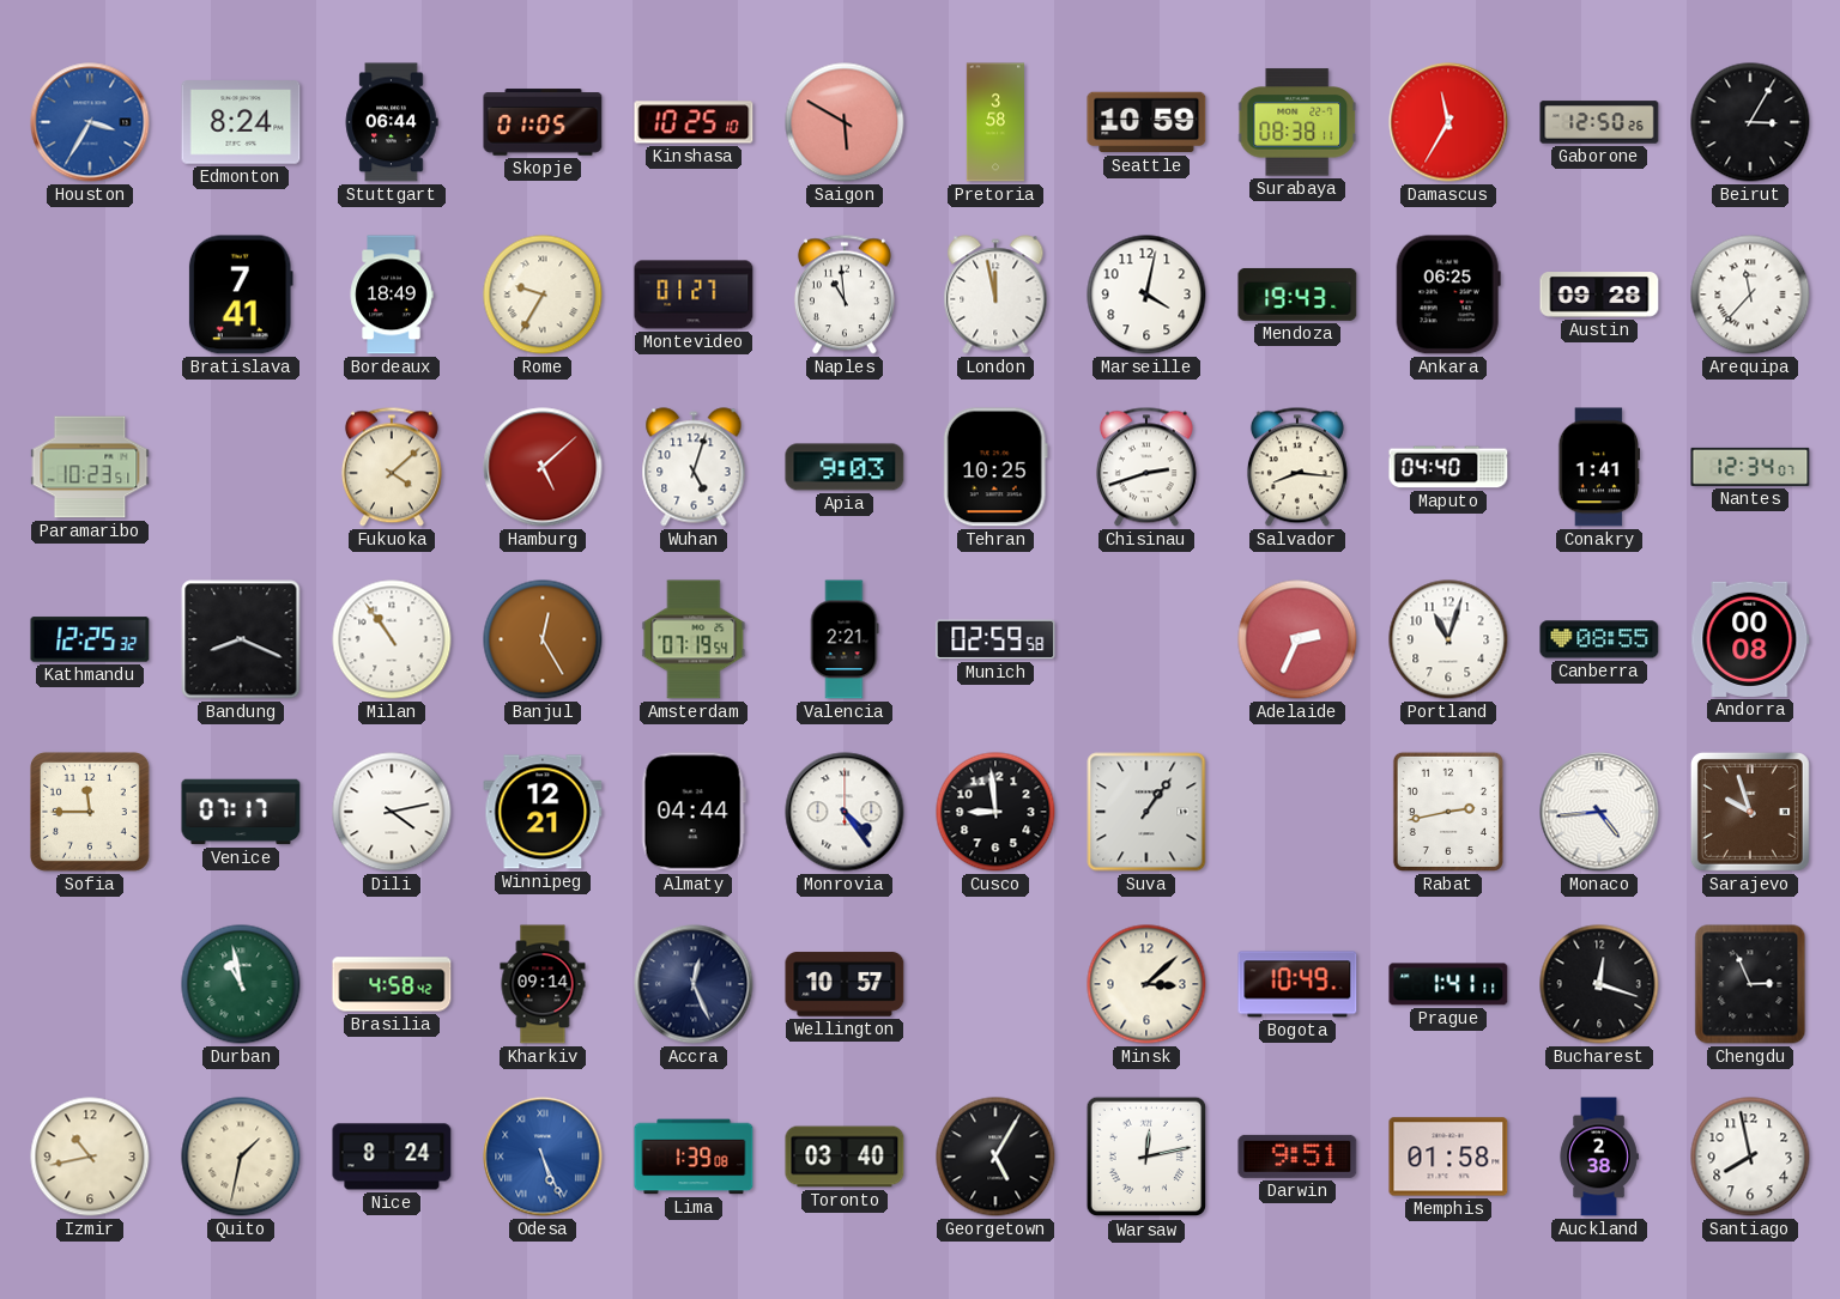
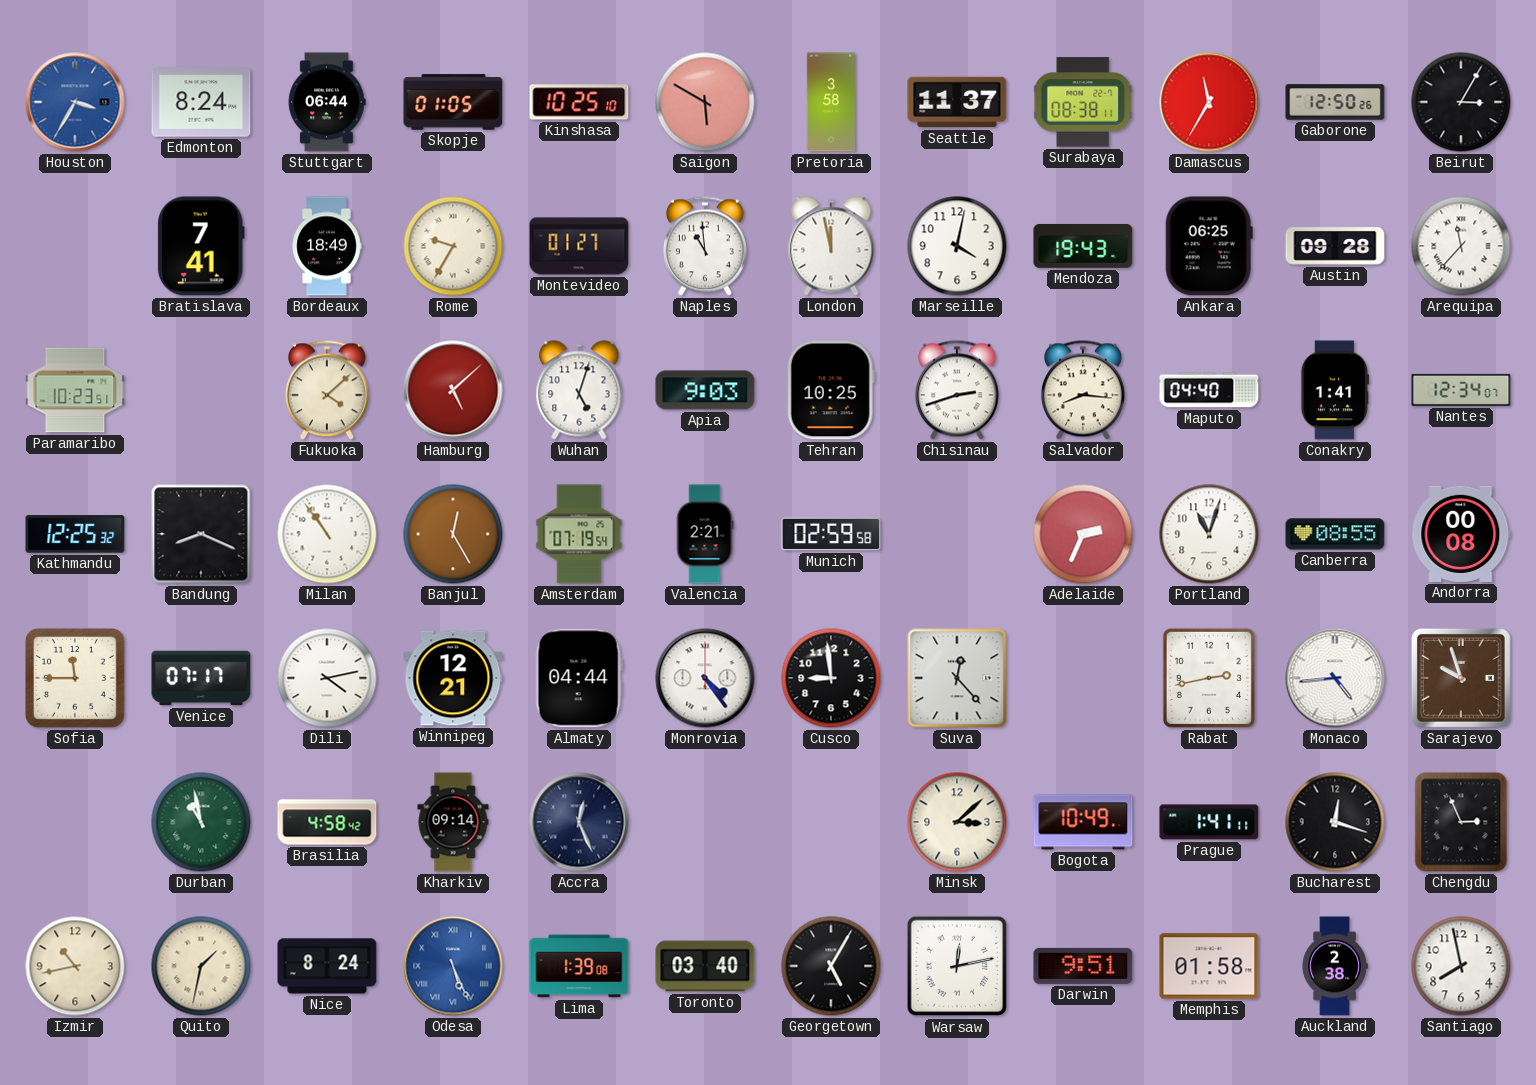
Seattle: 10:59 -> 11:37 (957, 102)
Suva: 1:06 -> 12:23 (957, 678)
Wellington: 10:57 -> none (845, 984)
